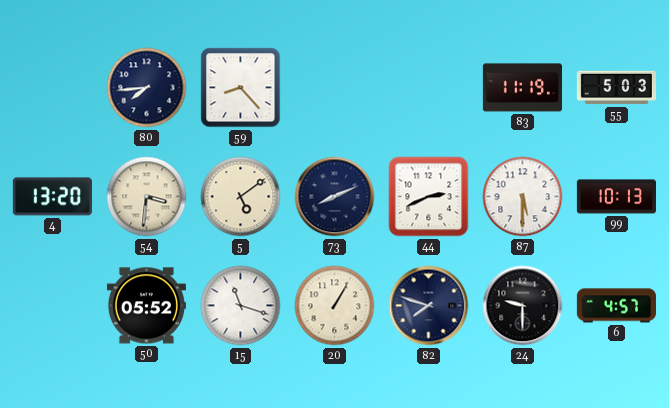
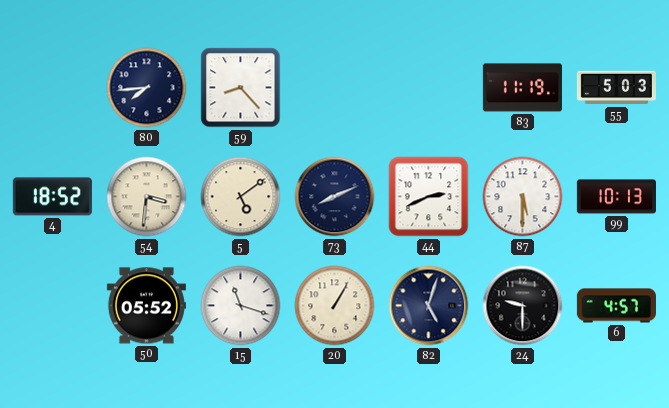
4: 13:20 -> 18:52 (52, 197)
82: 7:48 -> 5:03 (429, 306)
